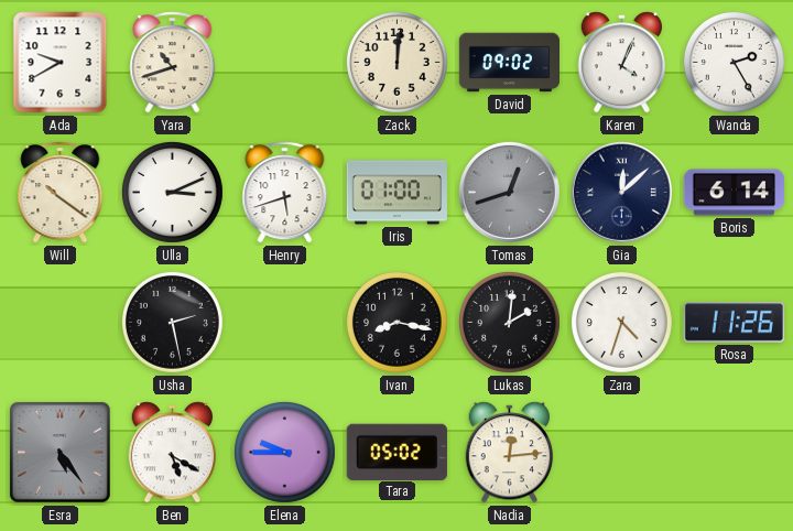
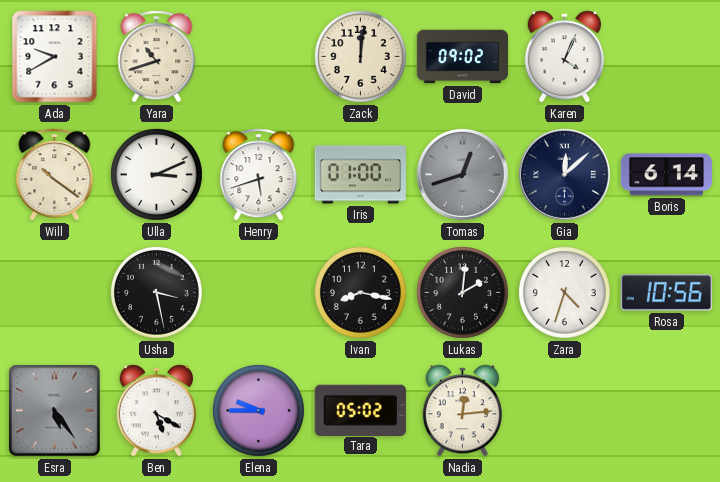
Wanda: 2:25 -> none (734, 62)
Usha: 2:28 -> 3:28 (156, 292)
Rosa: 11:26 -> 10:56 (666, 293)
